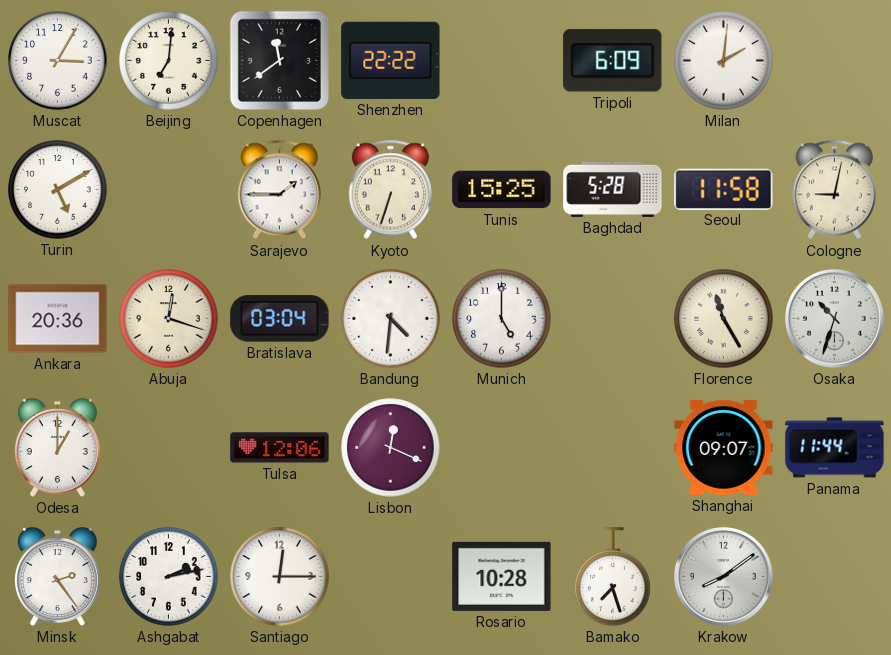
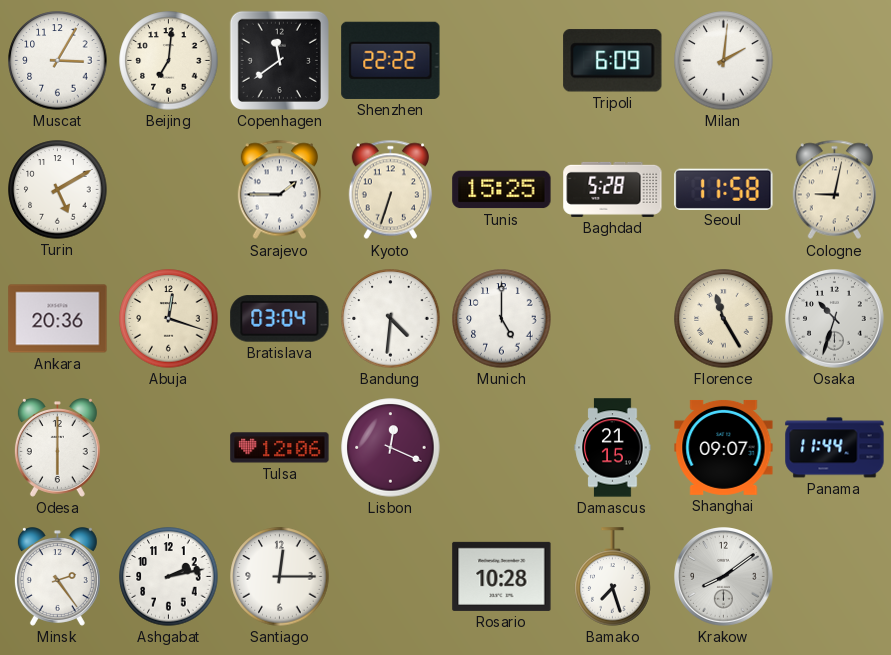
Odesa: 1:00 -> 6:00 (57, 448)
Damascus: none -> 21:15 (613, 448)
